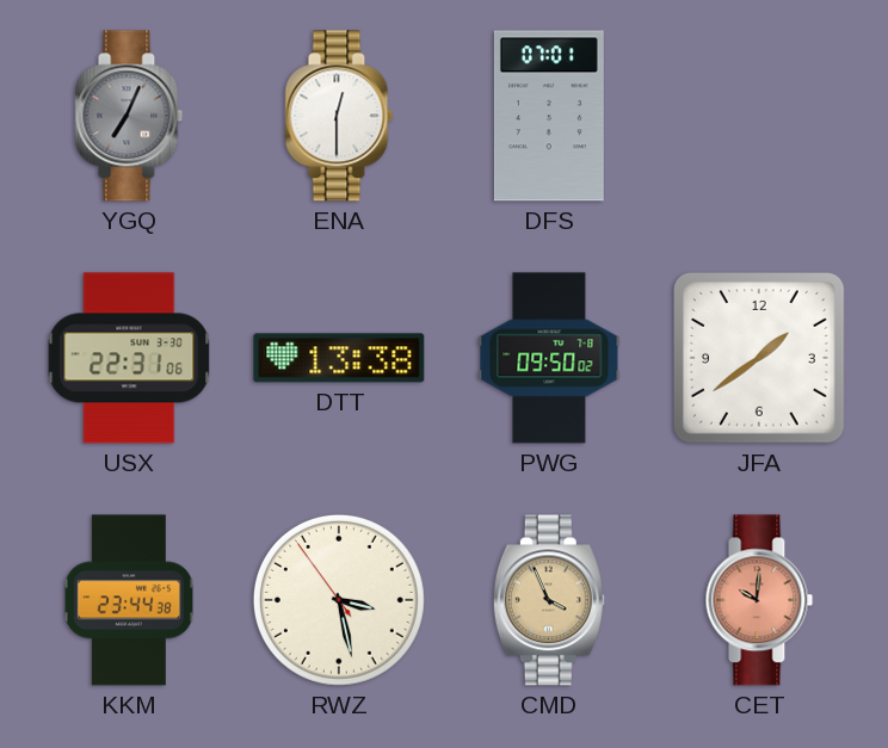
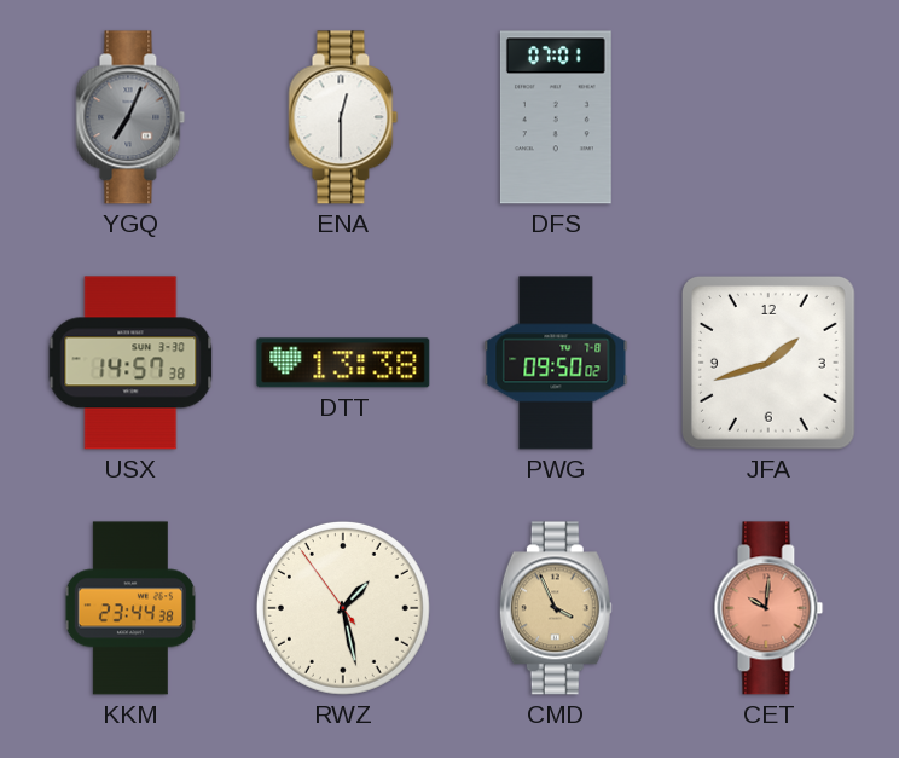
USX: 22:31 -> 14:57 (130, 363)
JFA: 1:39 -> 1:42 (768, 363)
RWZ: 3:27 -> 1:27 (343, 608)
